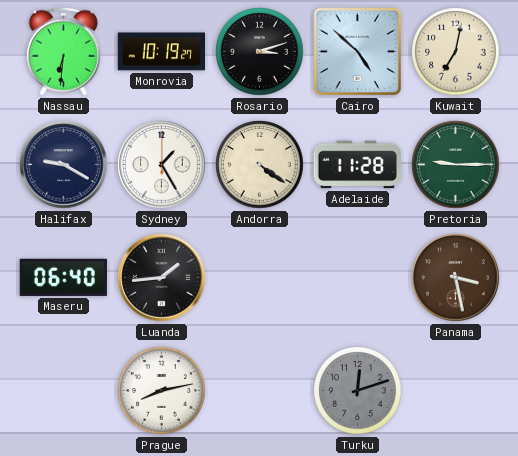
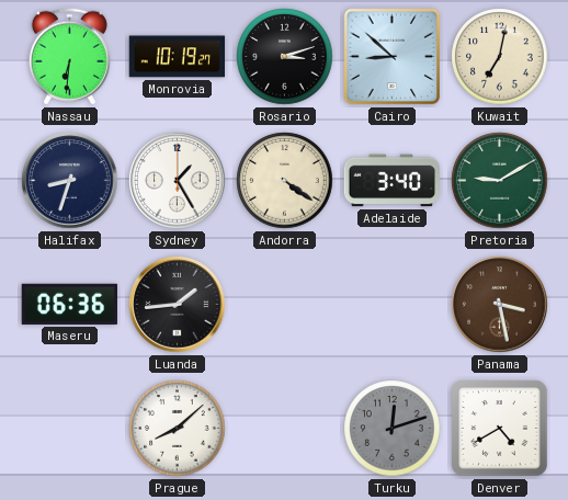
Cairo: 4:52 -> 8:52 (393, 57)
Halifax: 9:20 -> 8:33 (70, 181)
Adelaide: 11:28 -> 3:40 (393, 181)
Pretoria: 9:15 -> 9:10 (500, 181)
Maseru: 06:40 -> 06:36 (69, 304)
Prague: 8:13 -> 8:08 (178, 429)
Denver: none -> 4:40 (500, 429)
